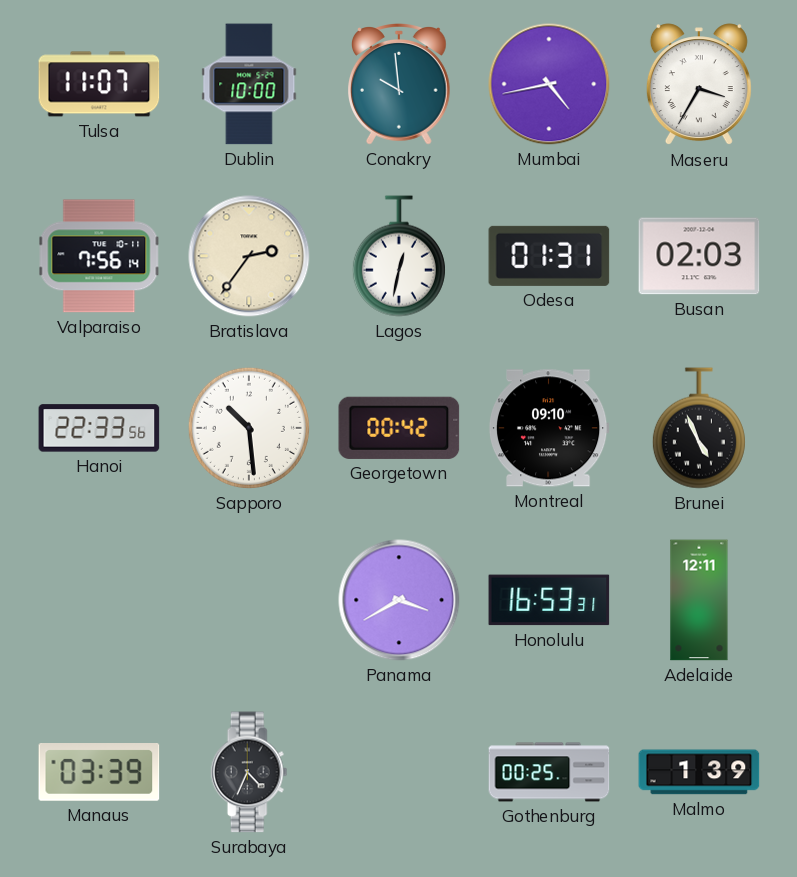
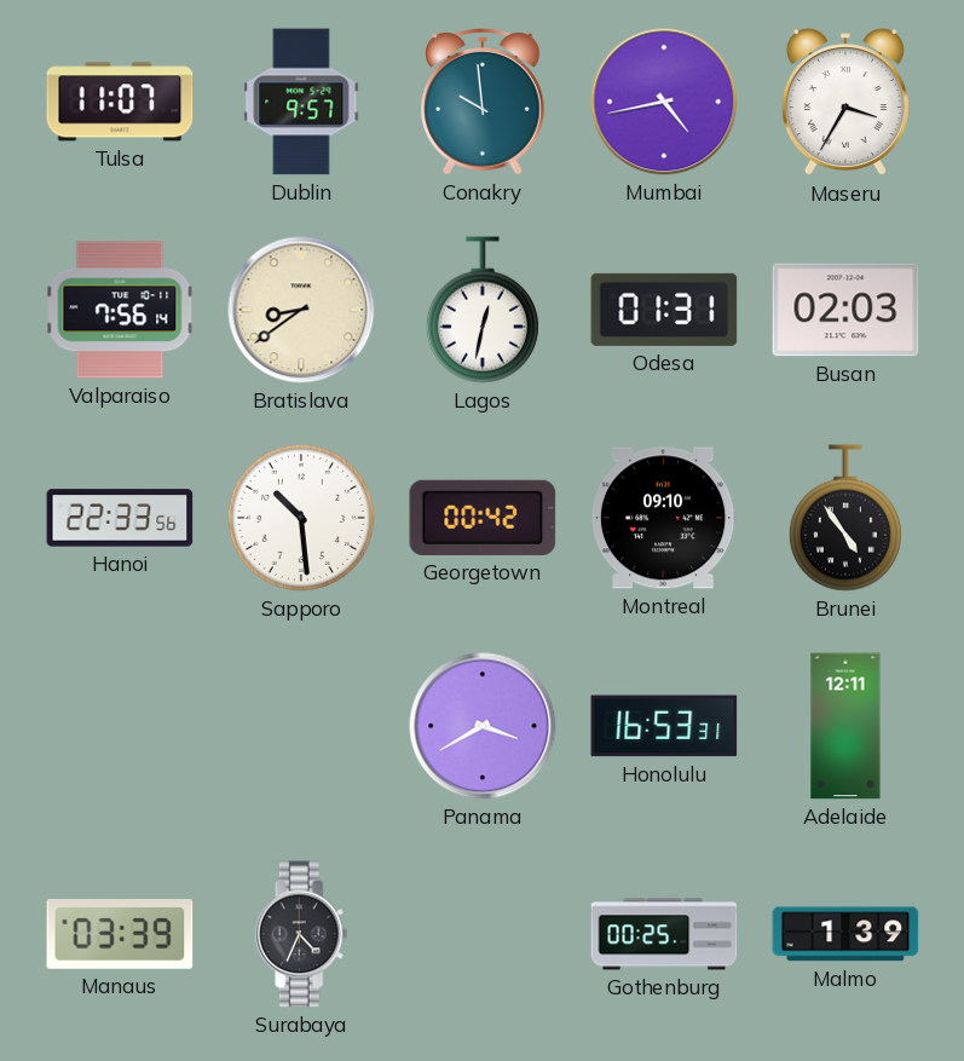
Dublin: 10:00 -> 9:57 (301, 102)
Bratislava: 2:36 -> 8:39 (301, 310)
Brunei: 4:56 -> 4:54 (845, 518)
